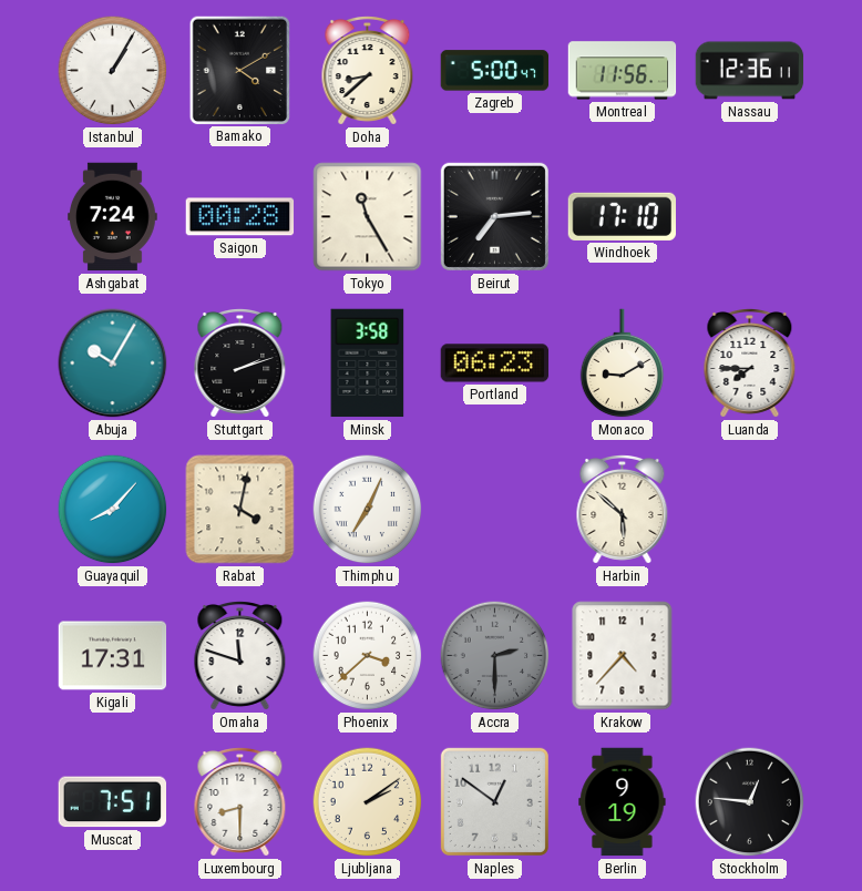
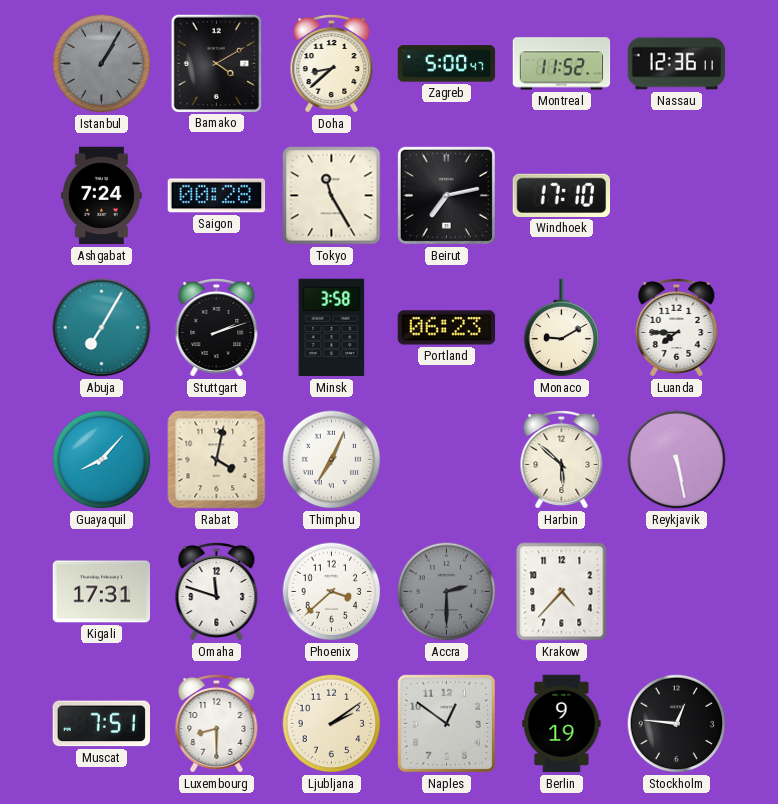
Istanbul dial: white -> grey (102, 64)
Montreal: 11:56 -> 11:52 (562, 64)
Beirut: 7:14 -> 7:13 (446, 195)
Abuja: 10:05 -> 7:05 (102, 328)
Reykjavik: none -> 5:28 (677, 460)
